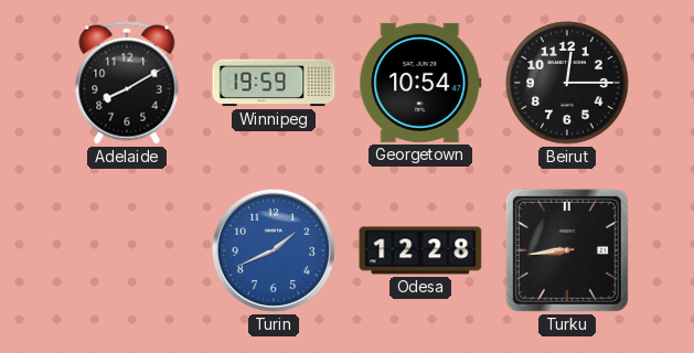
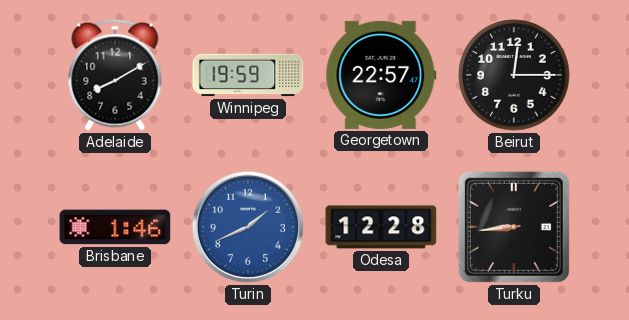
Georgetown: 10:54 -> 22:57 (381, 75)
Brisbane: none -> 1:46 (115, 227)
